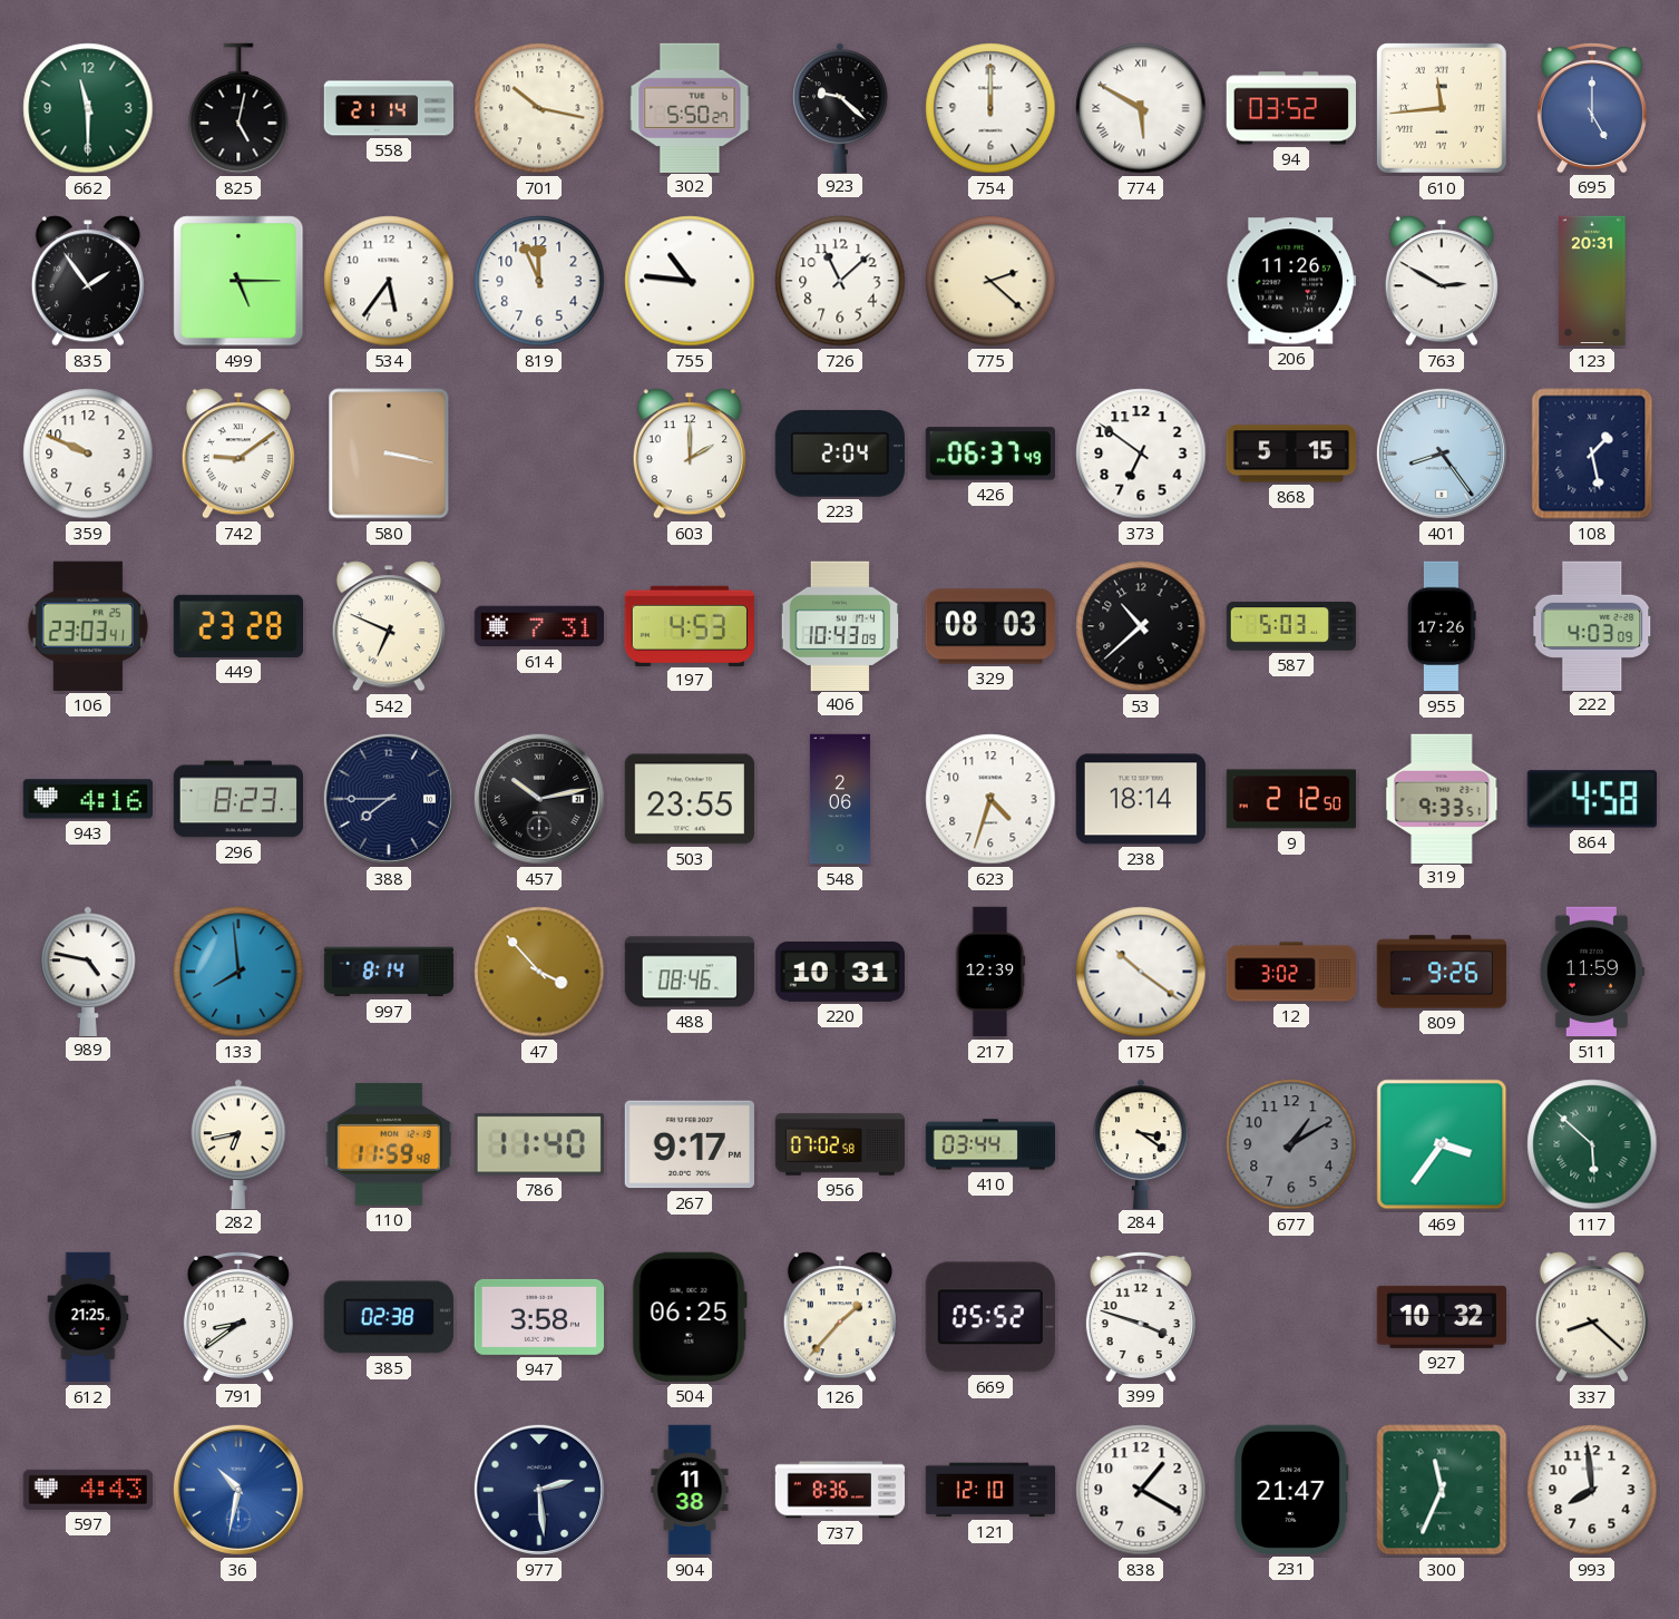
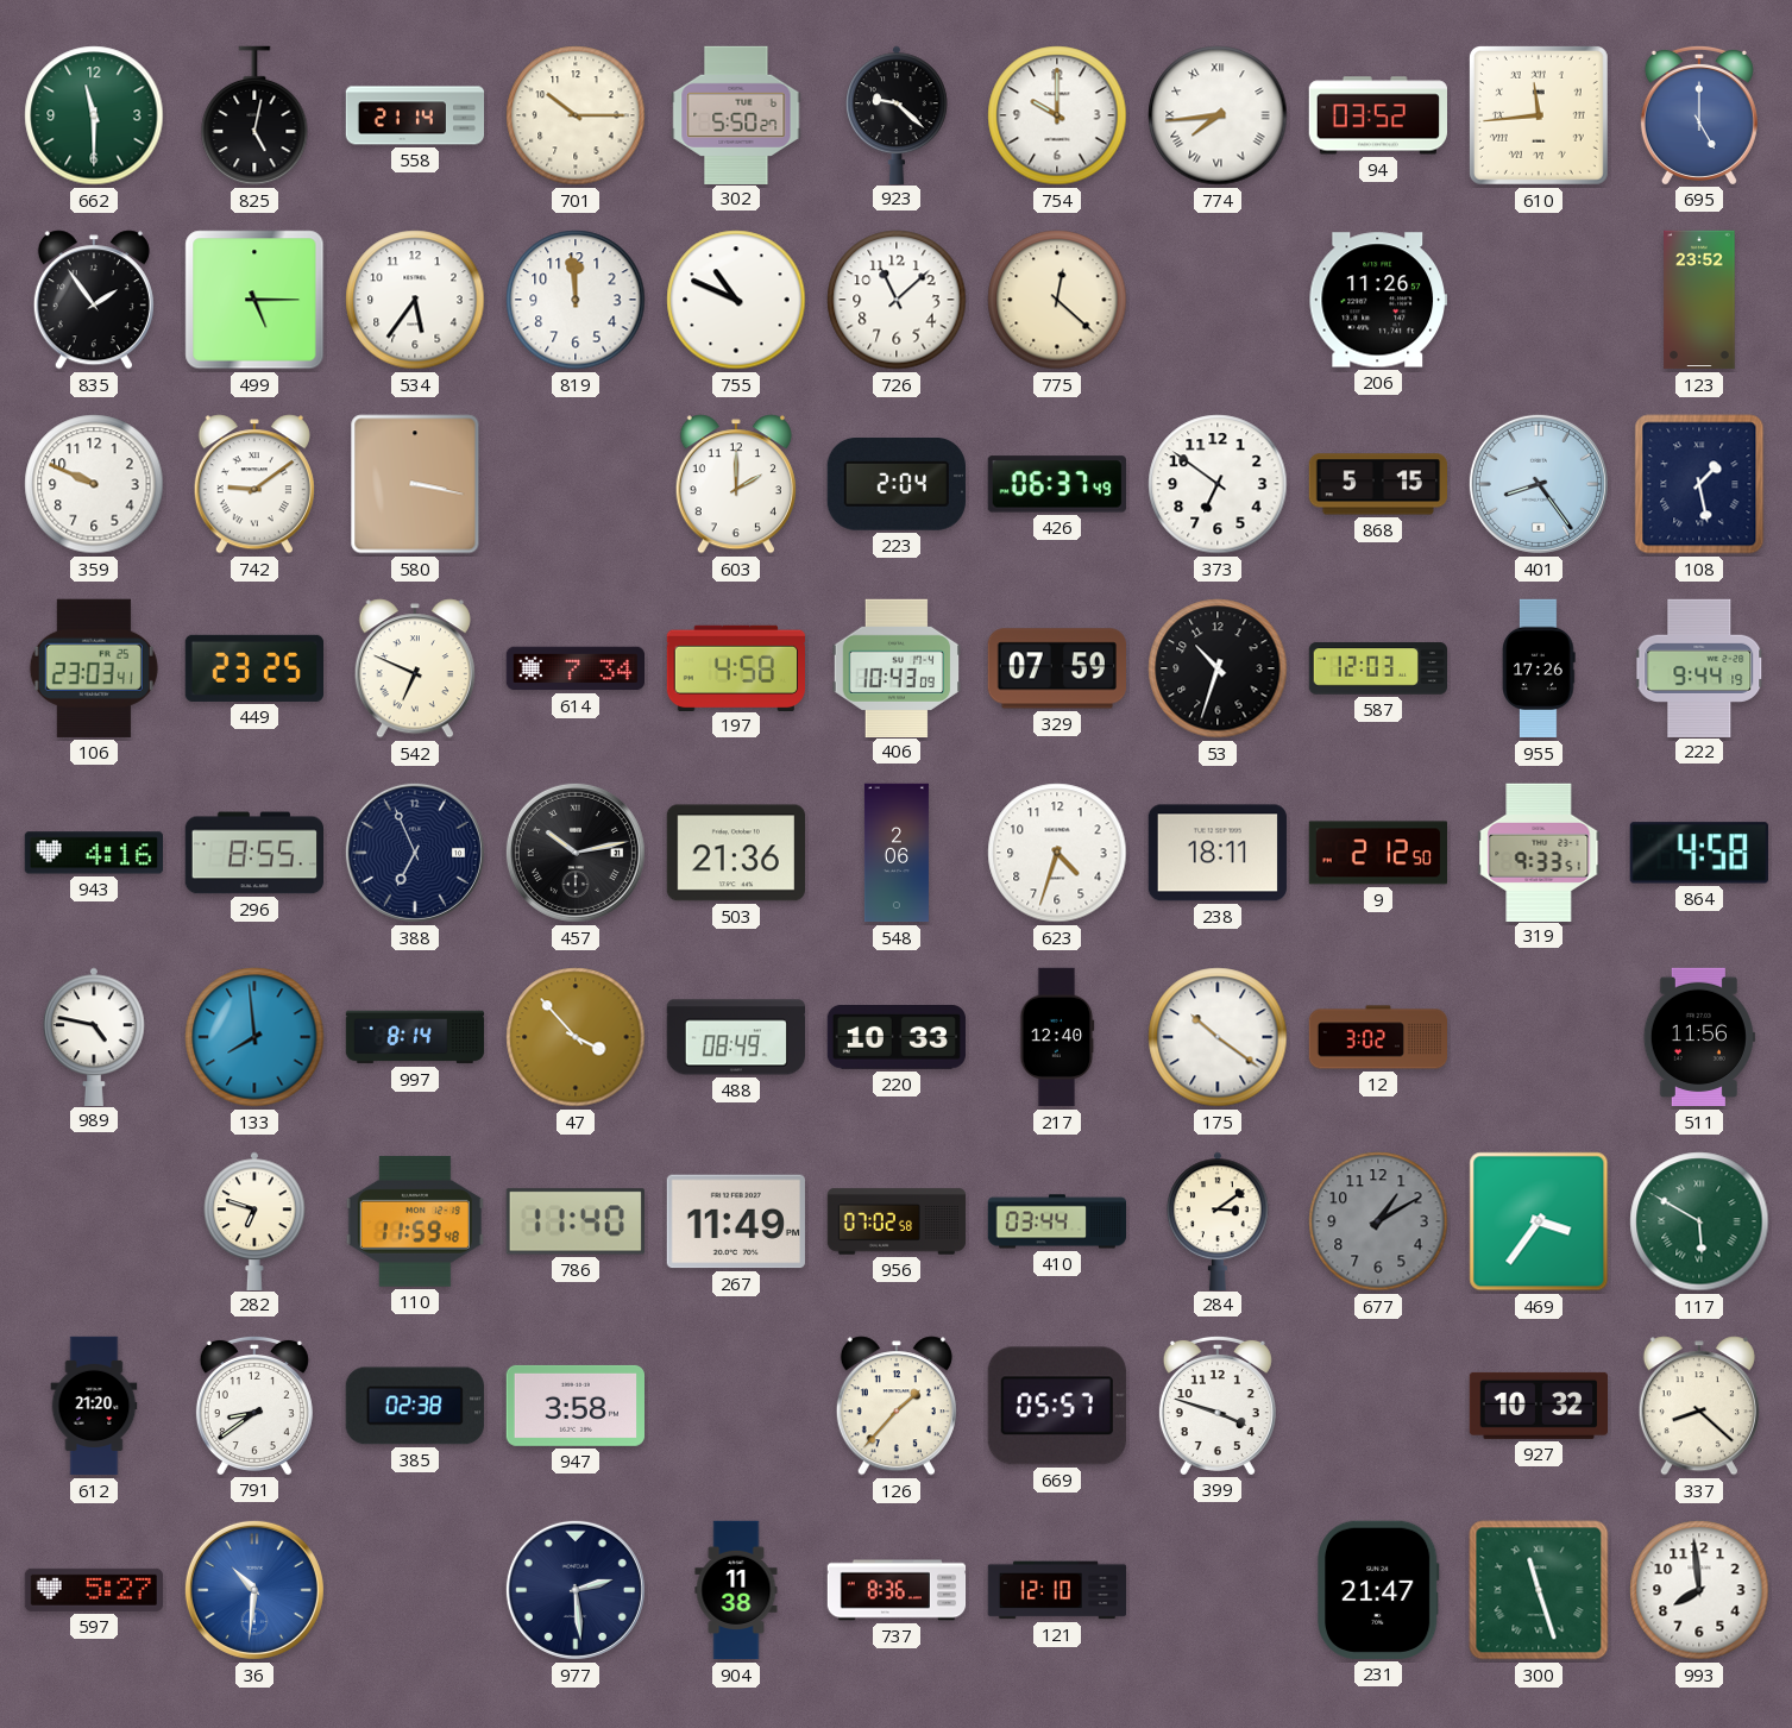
701: 10:17 -> 10:15 (576, 115)
754: 12:00 -> 10:00 (1057, 115)
774: 5:50 -> 7:44 (1218, 115)
819: 11:56 -> 11:59 (576, 300)
755: 10:46 -> 10:49 (736, 300)
775: 2:22 -> 12:22 (1057, 300)
763: 2:50 -> none (1442, 281)
123: 20:31 -> 23:52 (1699, 300)
449: 23:28 -> 23:25 (253, 668)
614: 7:31 -> 7:34 (574, 668)
197: 4:53 -> 4:58 (736, 667)
329: 08:03 -> 07:59 (1056, 668)
53: 10:38 -> 10:33 (1218, 668)
587: 5:03 -> 12:03 (1378, 668)
222: 4:03 -> 9:44 (1700, 667)
296: 8:23 -> 8:55 (253, 853)
388: 7:45 -> 6:56 (415, 853)
503: 23:55 -> 21:36 (735, 853)
238: 18:14 -> 18:11 (1216, 853)
488: 08:46 -> 08:49 (735, 1037)
220: 10:31 -> 10:33 (897, 1038)
217: 12:39 -> 12:40 (1057, 1037)
809: 9:26 -> none (1442, 972)
511: 11:59 -> 11:56 (1699, 1037)
282: 6:43 -> 6:48 (254, 1220)
267: 9:17 -> 11:49 (736, 1221)
284: 3:21 -> 3:09 (1218, 1220)
117: 5:52 -> 5:50 (1699, 1221)
612: 21:25 -> 21:20 (94, 1406)
504: 06:25 -> none (690, 1317)
669: 05:52 -> 05:57 (1057, 1406)
597: 4:43 -> 5:27 (94, 1590)
36: 10:32 -> 10:31 (254, 1590)
838: 1:20 -> none (1141, 1490)
300: 11:34 -> 11:27 (1539, 1590)
